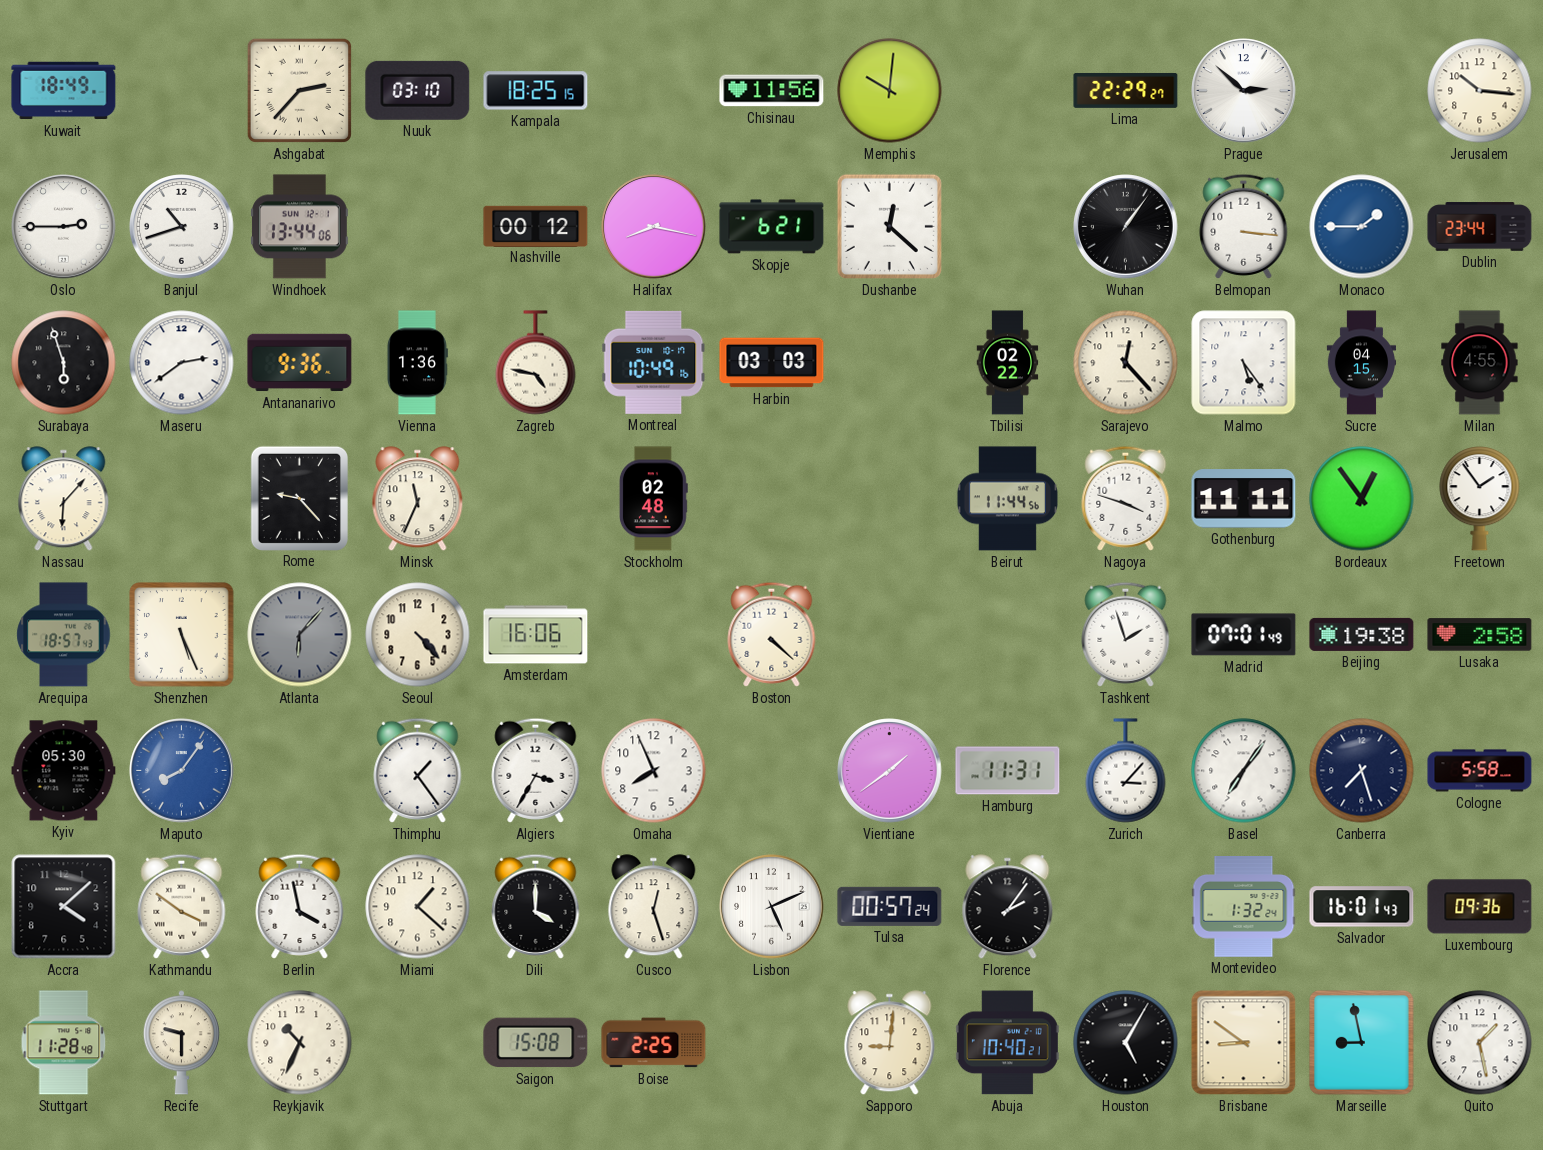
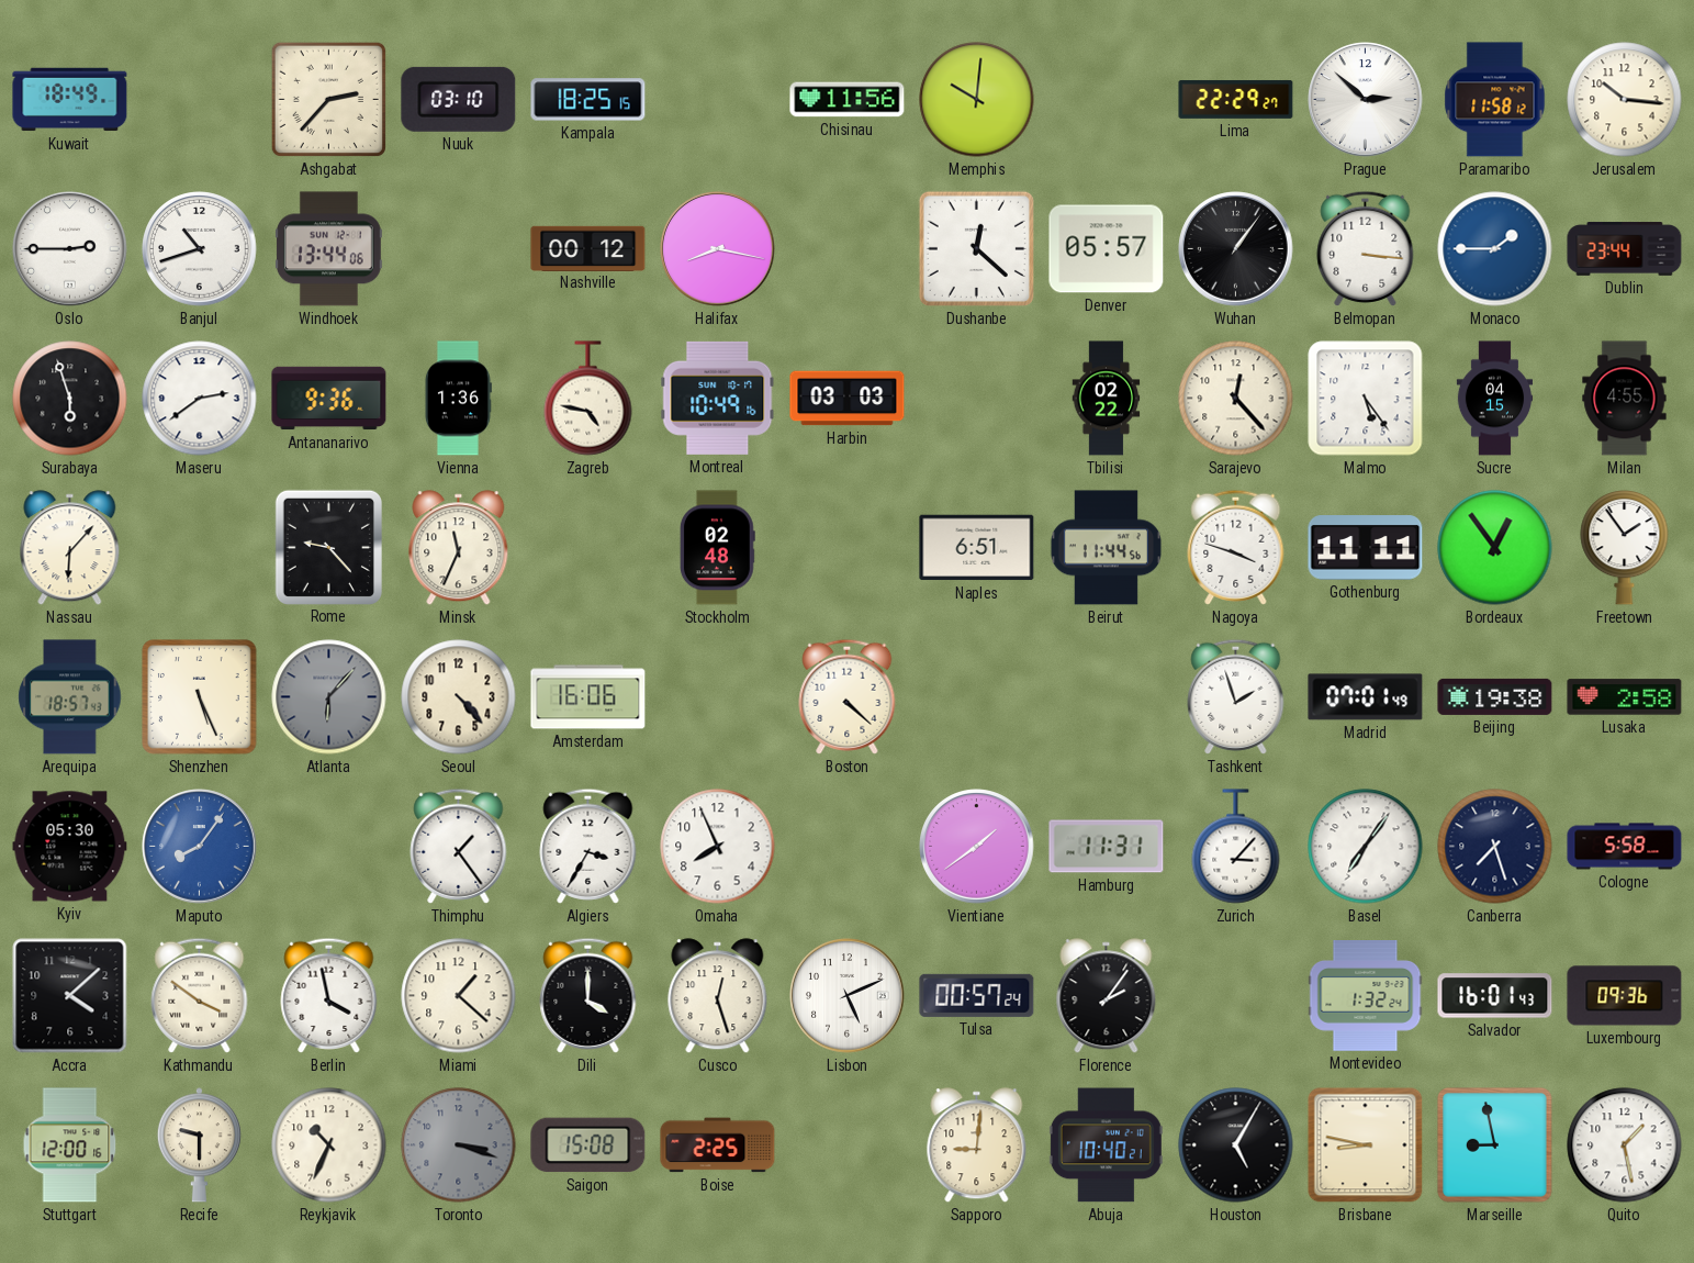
Paramaribo: none -> 11:58 (1495, 100)
Skopje: 6:21 -> none (772, 227)
Denver: none -> 05:57 (1107, 249)
Naples: none -> 6:51 (977, 548)
Stuttgart: 11:28 -> 12:00 (70, 1145)
Toronto: none -> 3:18 (459, 1145)
Brisbane: 8:51 -> 8:47 (1366, 1145)
